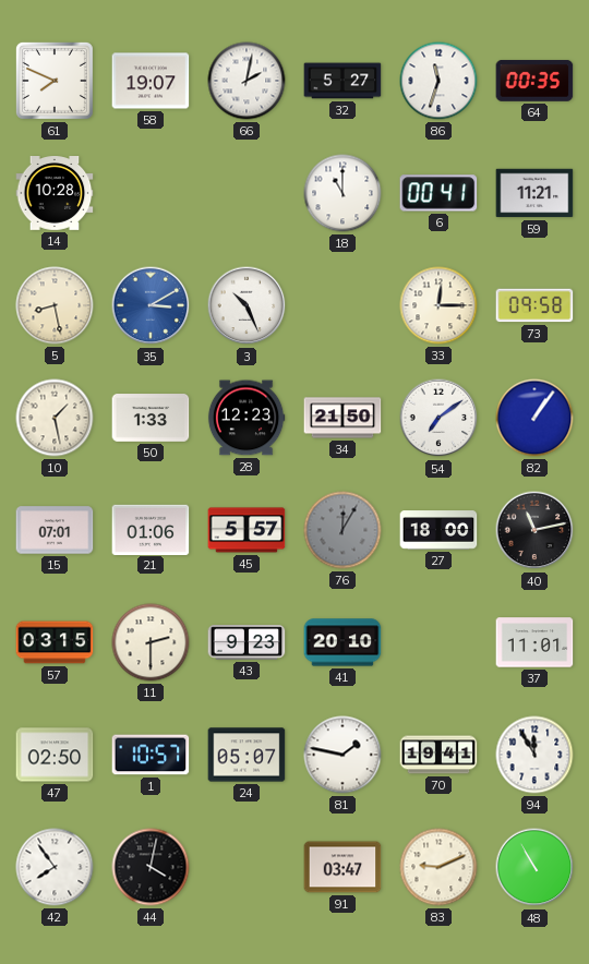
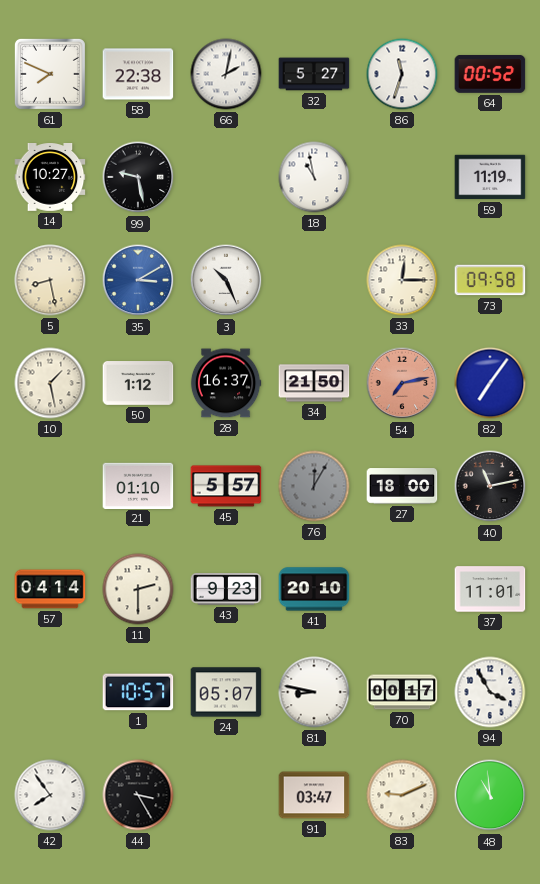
58: 19:07 -> 22:38 (138, 74)
64: 00:35 -> 00:52 (490, 74)
14: 10:28 -> 10:27 (50, 178)
99: none -> 9:28 (138, 177)
18: 11:00 -> 10:58 (314, 177)
6: 00:41 -> none (438, 193)
59: 11:21 -> 11:19 (490, 177)
50: 1:33 -> 1:12 (138, 383)
28: 12:23 -> 16:37 (226, 383)
54: 7:09 -> 7:13 (402, 383)
54 dial: white -> salmon (402, 383)
82: 1:06 -> 7:06 (490, 383)
15: 07:01 -> none (55, 530)
21: 01:06 -> 01:10 (138, 485)
57: 03:15 -> 04:14 (50, 589)
47: 02:50 -> none (55, 755)
81: 1:47 -> 8:47 (314, 692)
70: 19:41 -> 00:17 (402, 692)
94: 11:55 -> 3:55 (490, 692)
44: 4:02 -> 3:25 (138, 795)
48: 10:55 -> 10:59 (490, 795)
